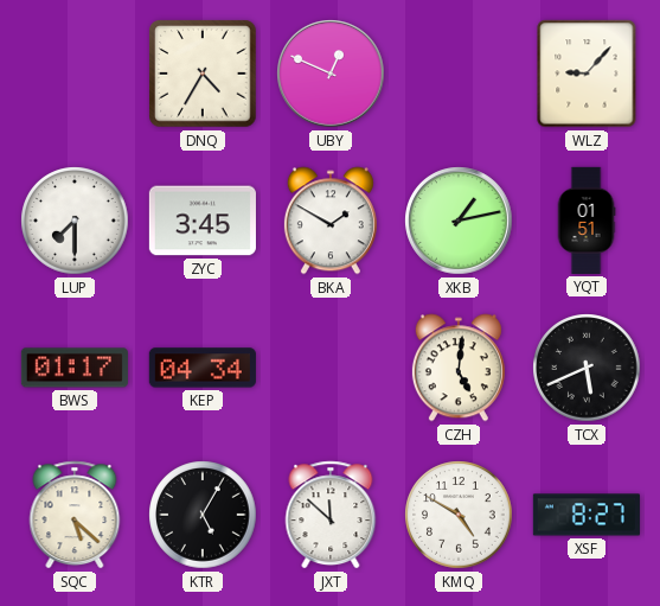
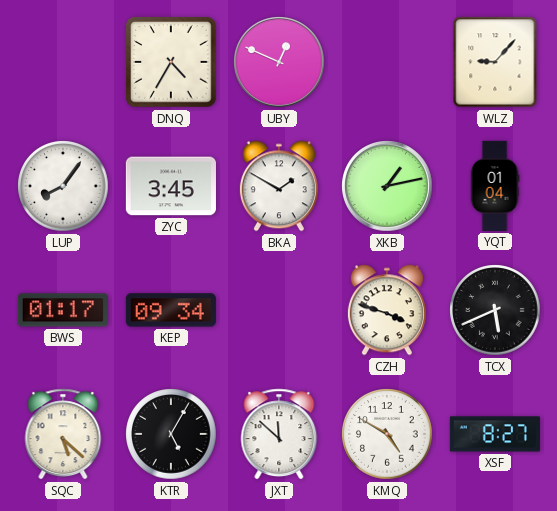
LUP: 7:30 -> 8:06 (63, 186)
YQT: 01:51 -> 01:04 (495, 186)
KEP: 04:34 -> 09:34 (171, 310)
CZH: 5:01 -> 3:48 (387, 310)
